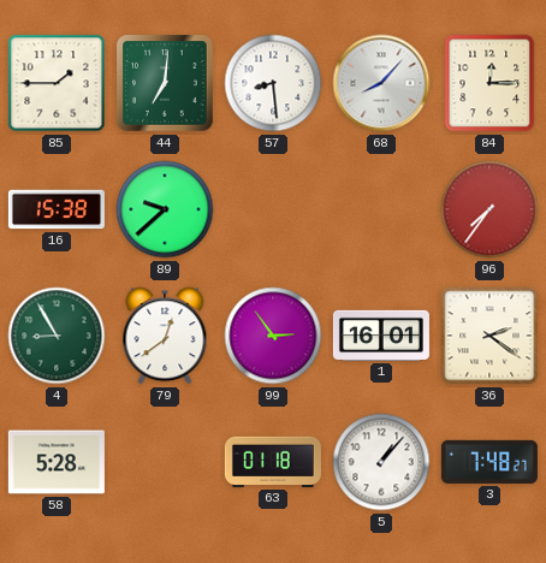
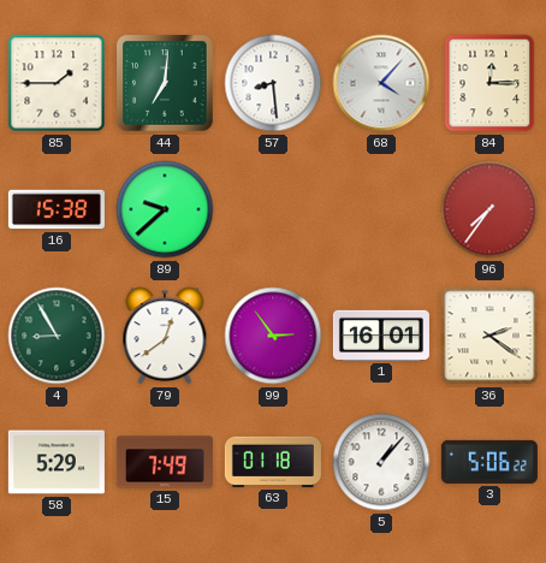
68: 8:07 -> 4:07 (381, 83)
58: 5:28 -> 5:29 (57, 462)
15: none -> 7:49 (165, 462)
3: 7:48 -> 5:06 (489, 462)
